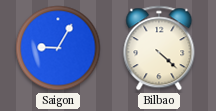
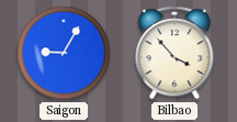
Bilbao: 4:22 -> 3:53 (174, 53)
